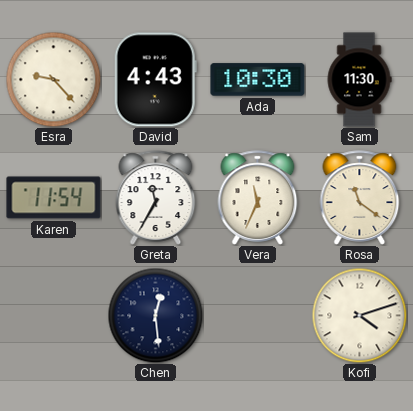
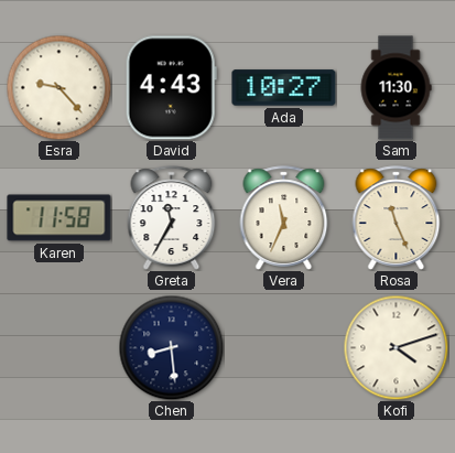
Ada: 10:30 -> 10:27 (284, 88)
Karen: 11:54 -> 11:58 (59, 218)
Rosa: 11:21 -> 11:26 (397, 218)
Chen: 12:29 -> 8:29 (171, 347)
